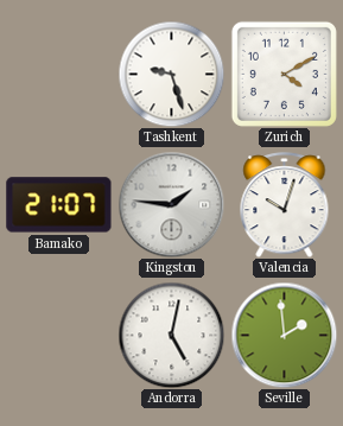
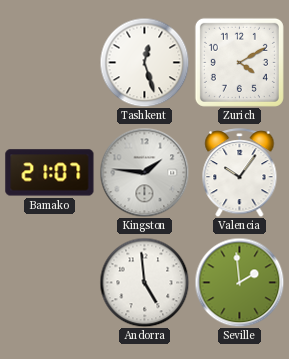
Tashkent: 9:27 -> 12:27 (144, 62)
Valencia: 10:03 -> 10:06 (240, 173)
Andorra: 5:02 -> 4:59 (144, 282)
